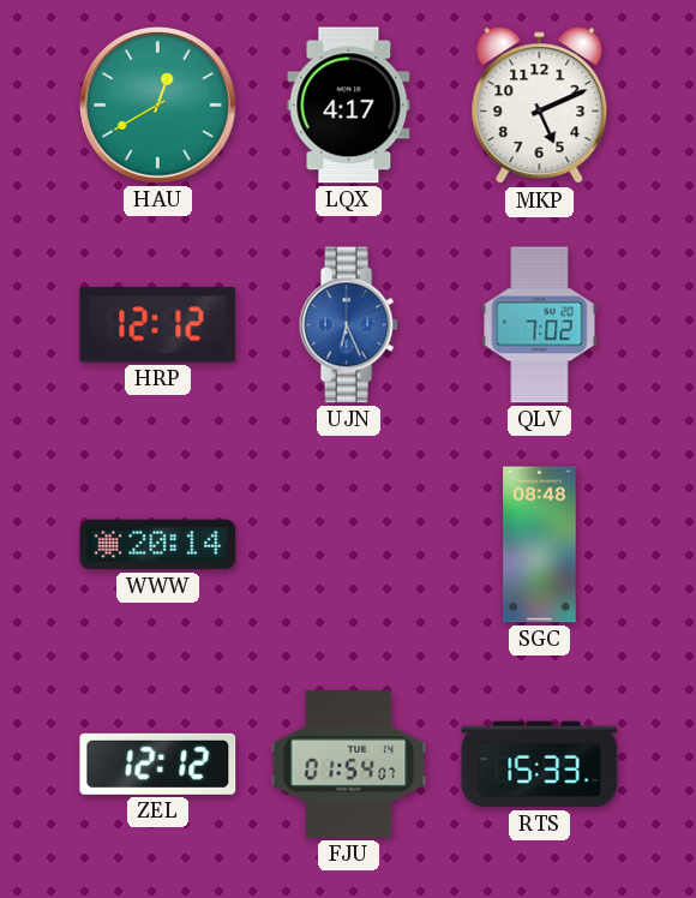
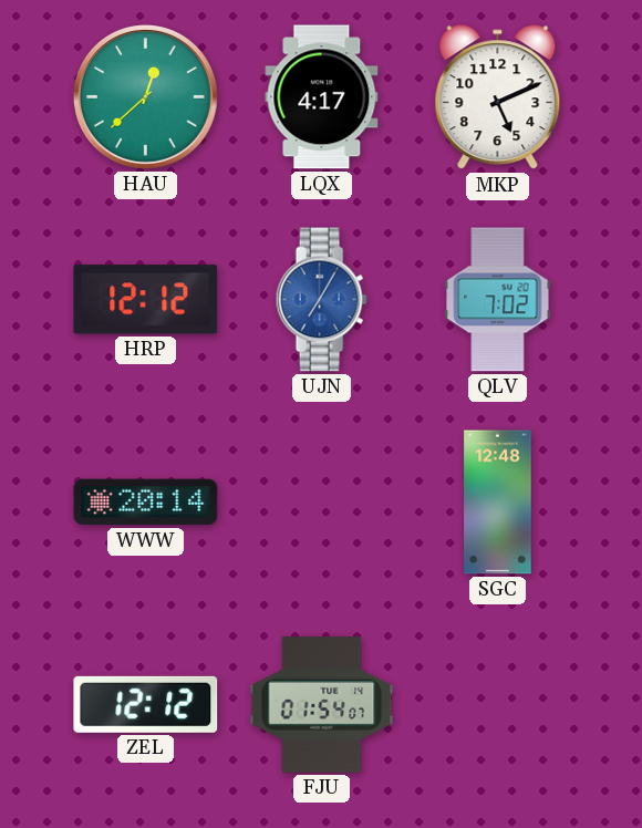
HAU: 12:40 -> 12:38 (146, 97)
UJN: 6:26 -> 7:05 (321, 300)
SGC: 08:48 -> 12:48 (498, 503)
RTS: 15:33 -> none (540, 765)
